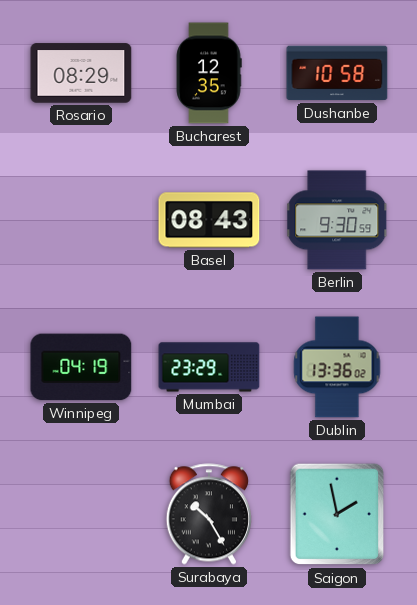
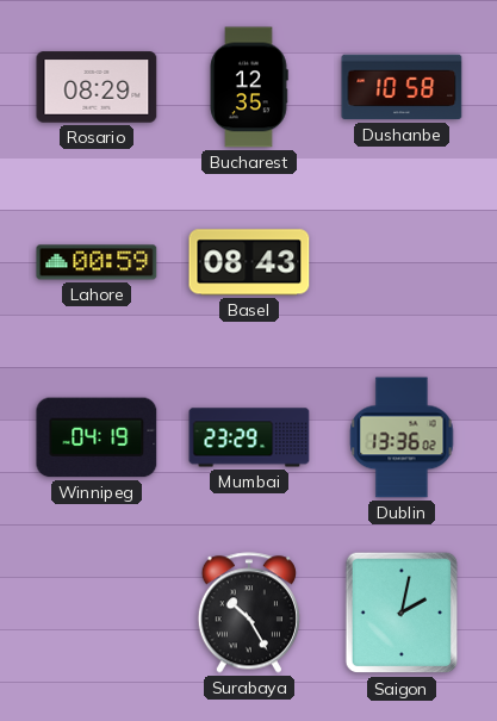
Lahore: none -> 00:59 (97, 262)
Berlin: 9:30 -> none (337, 220)
Saigon: 1:58 -> 2:02 (402, 613)
